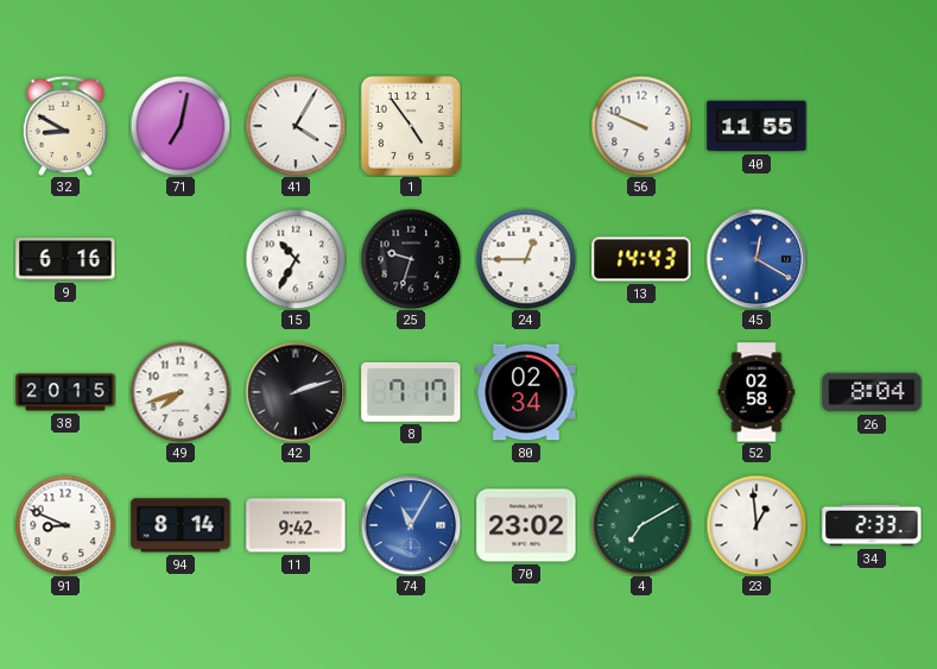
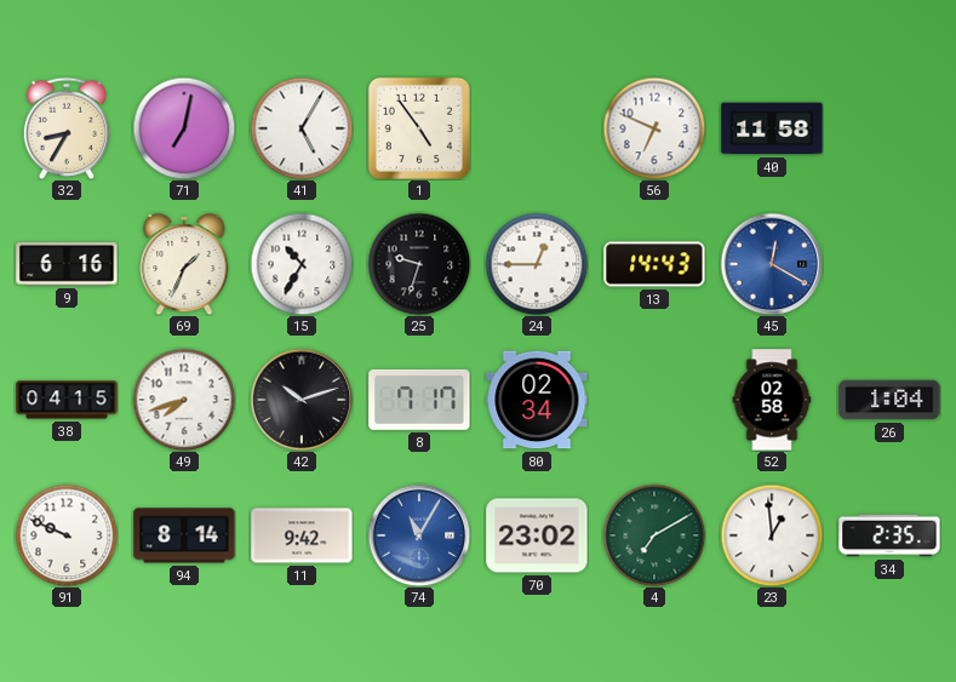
32: 8:50 -> 8:35 (67, 128)
41: 4:05 -> 5:05 (302, 128)
56: 9:49 -> 6:49 (654, 128)
40: 11:55 -> 11:58 (772, 128)
69: none -> 1:34 (184, 265)
38: 20:15 -> 04:15 (67, 400)
42: 2:12 -> 10:12 (302, 400)
26: 8:04 -> 1:04 (889, 400)
91: 8:49 -> 9:49 (67, 535)
34: 2:33 -> 2:35 (889, 535)
